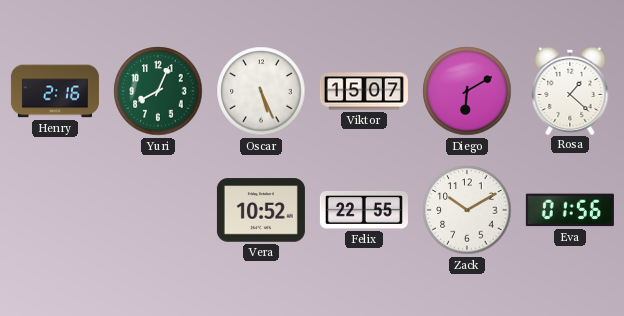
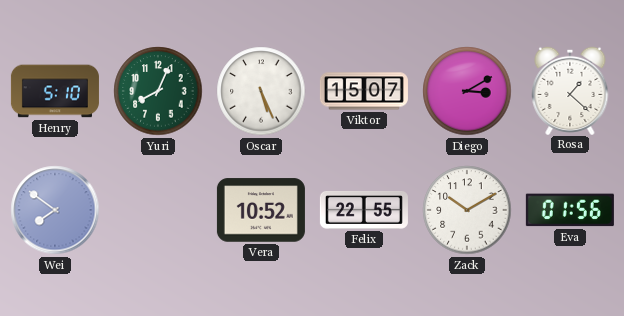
Henry: 2:16 -> 5:10 (55, 91)
Diego: 6:10 -> 3:10 (467, 91)
Wei: none -> 7:51 (55, 210)
